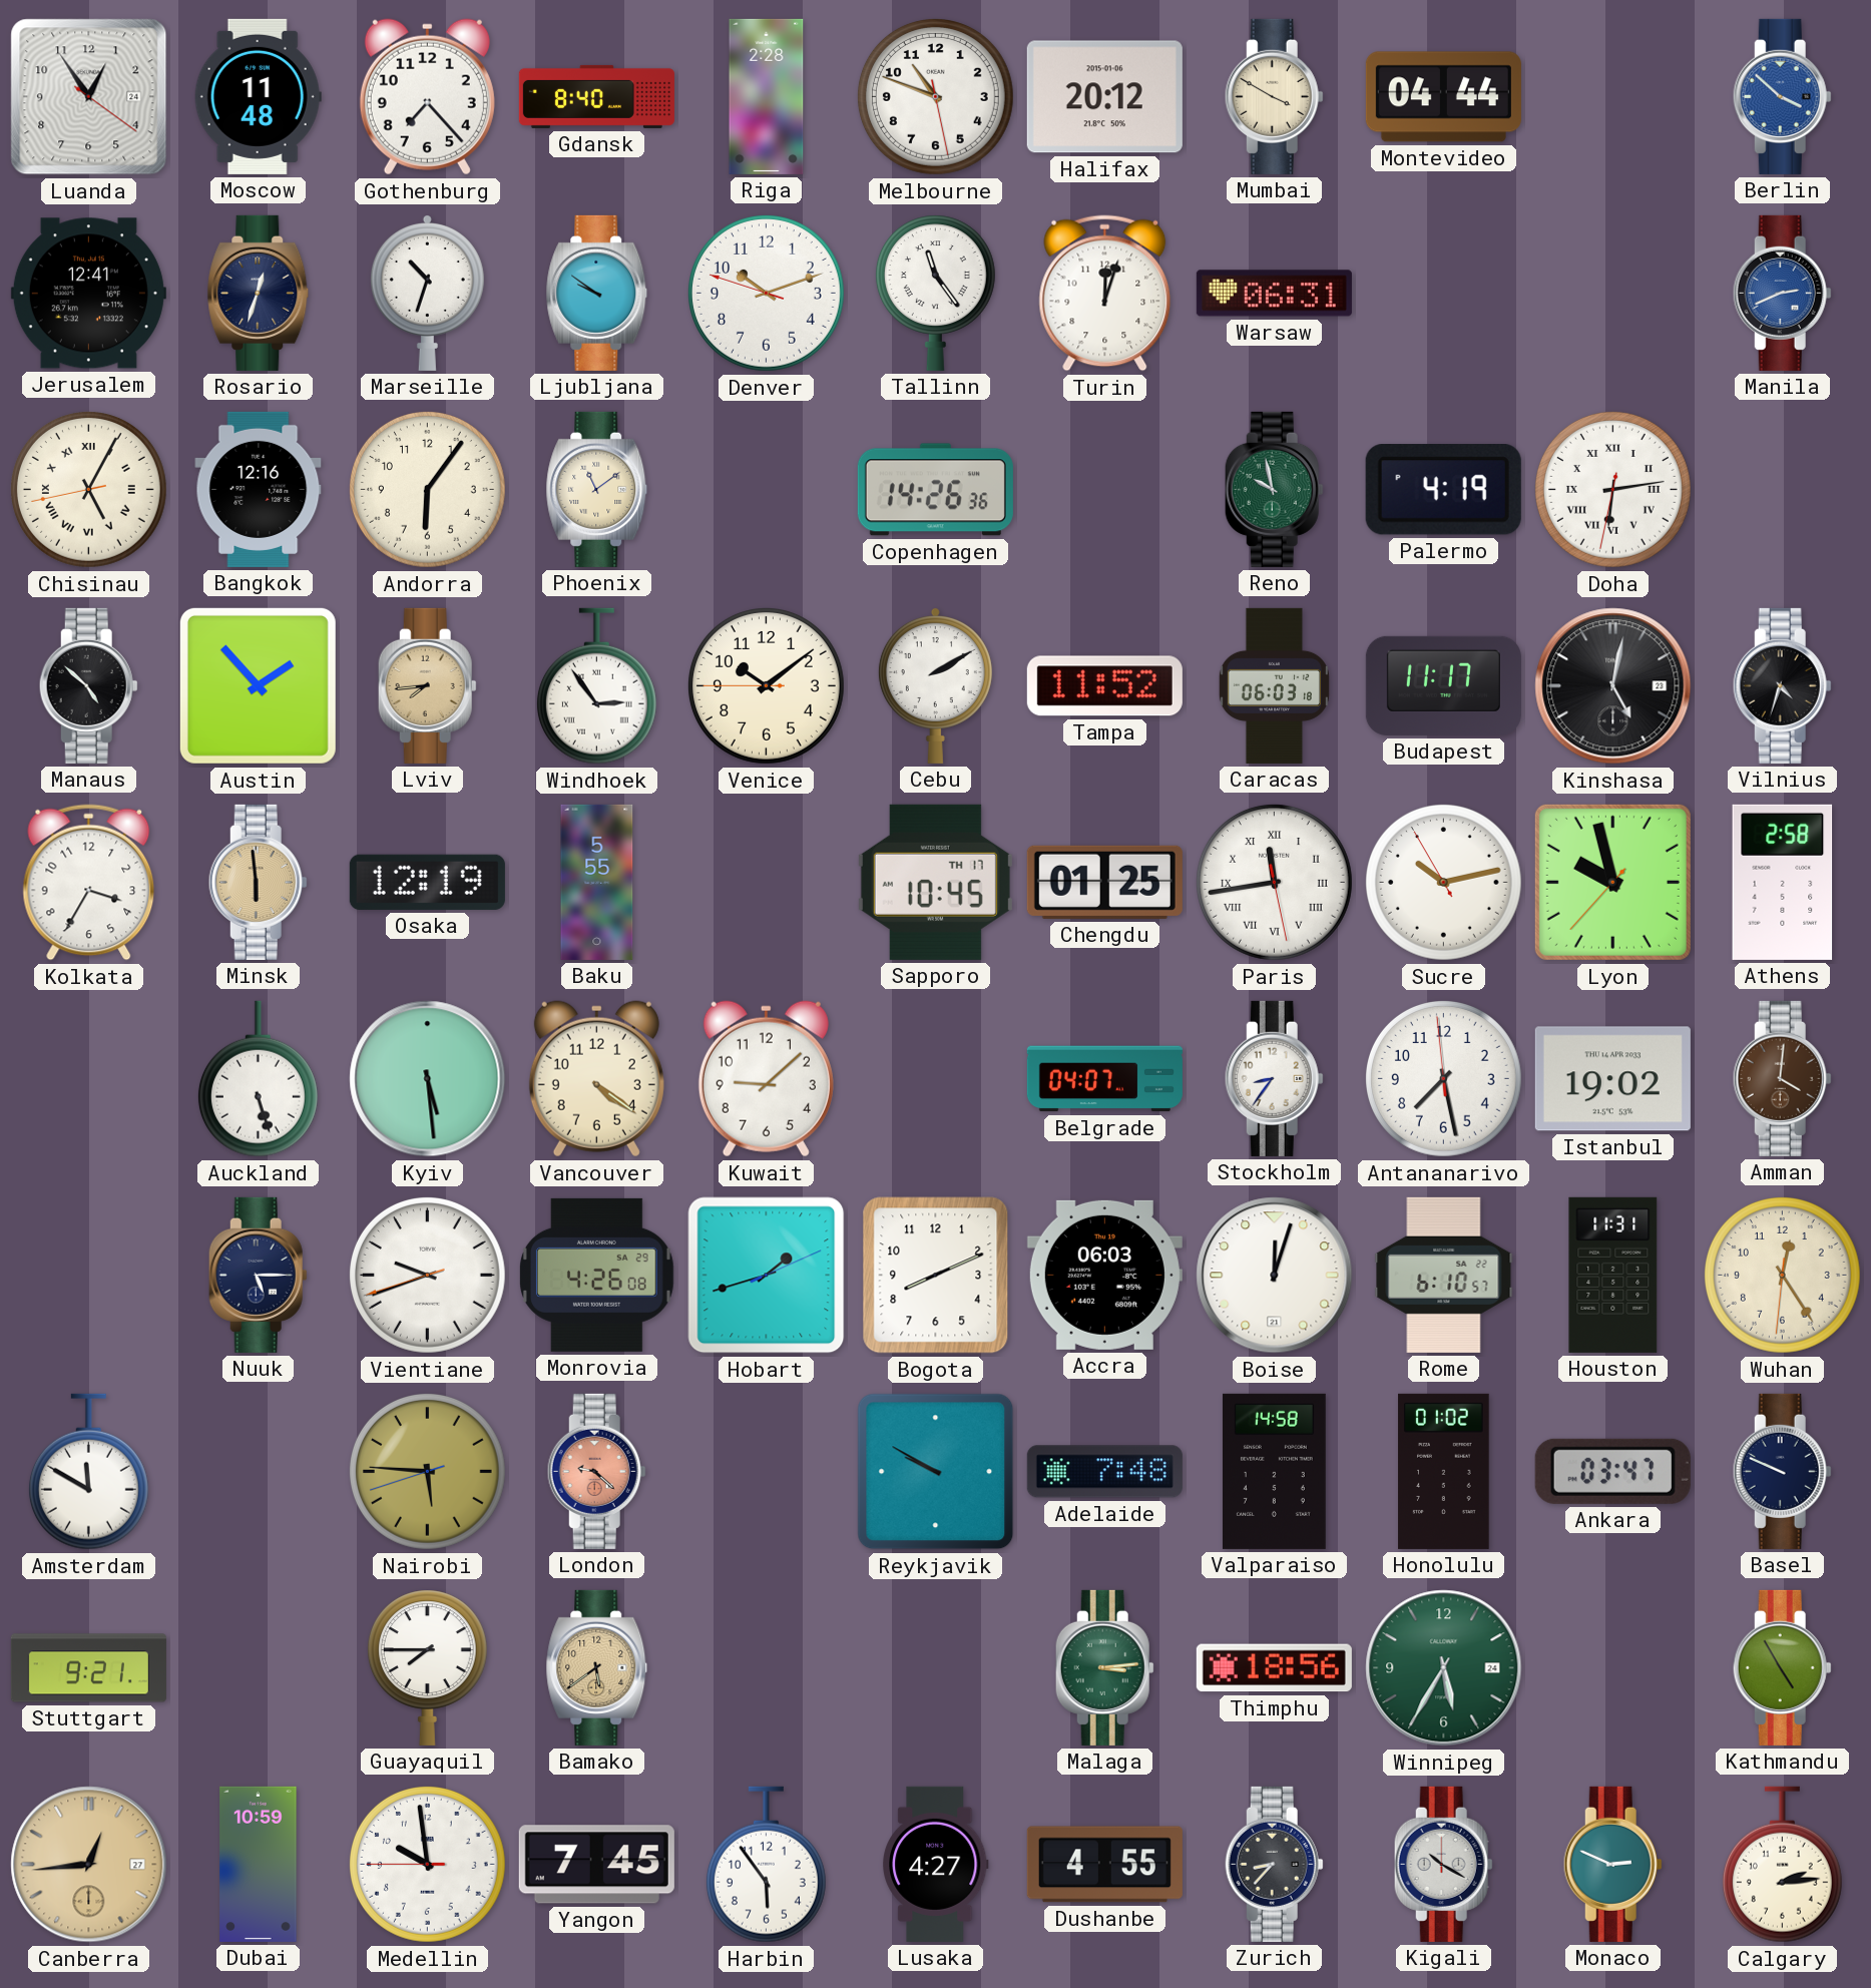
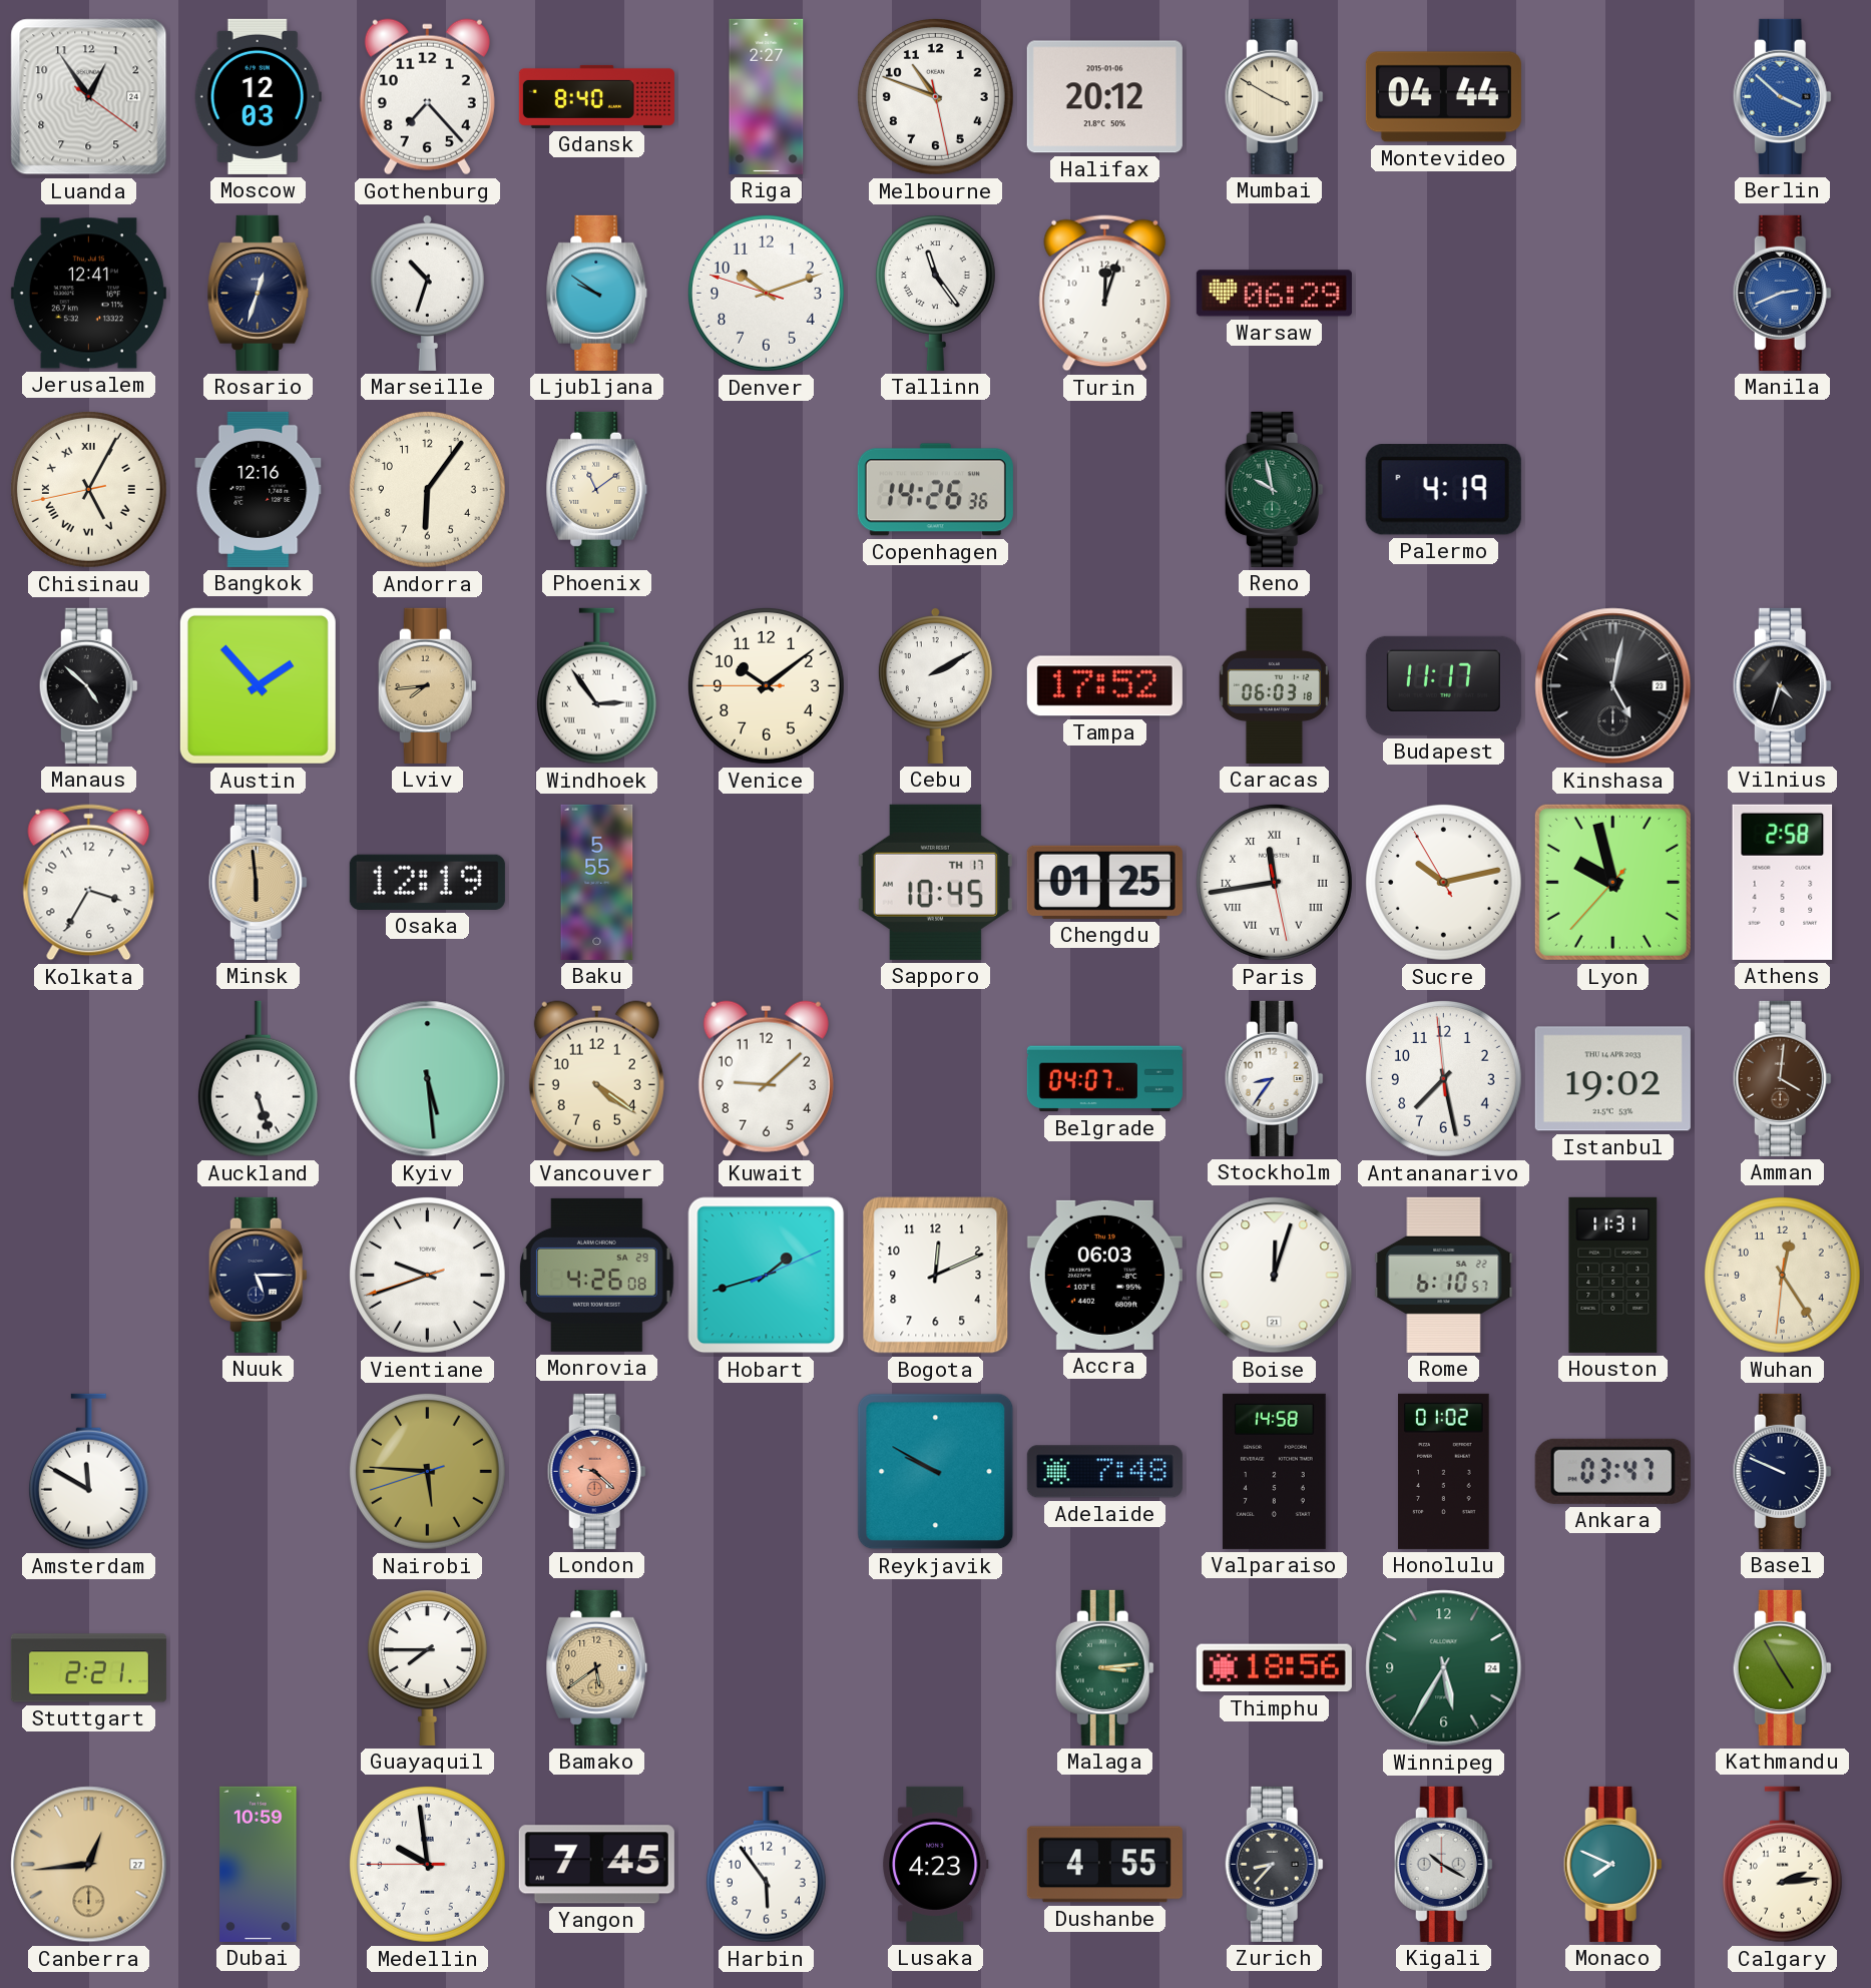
Moscow: 11:48 -> 12:03 (258, 96)
Riga: 2:28 -> 2:27 (767, 96)
Warsaw: 06:31 -> 06:29 (1274, 294)
Doha: 6:13 -> none (1612, 489)
Tampa: 11:52 -> 17:52 (1104, 686)
Bogota: 8:11 -> 12:11 (936, 1276)
Stuttgart: 9:21 -> 2:21 (88, 1668)
Lusaka: 4:27 -> 4:23 (936, 1864)
Monaco: 2:49 -> 7:49 (1612, 1864)
